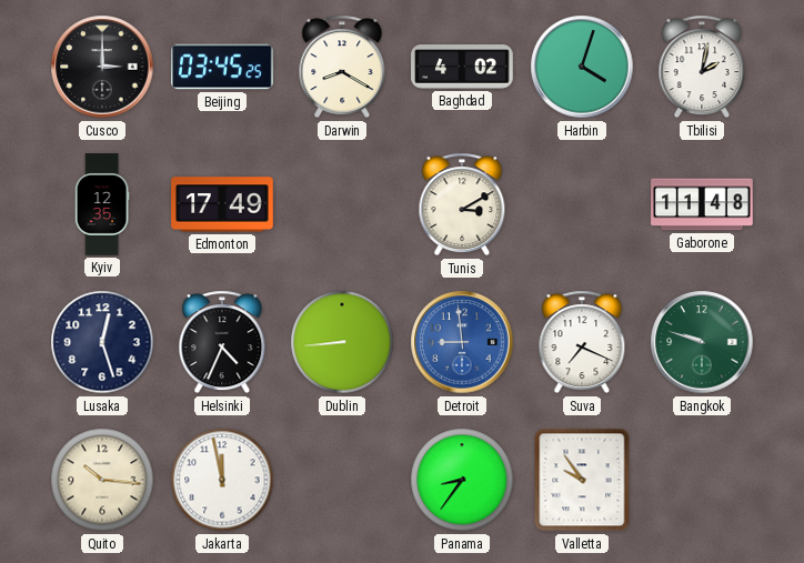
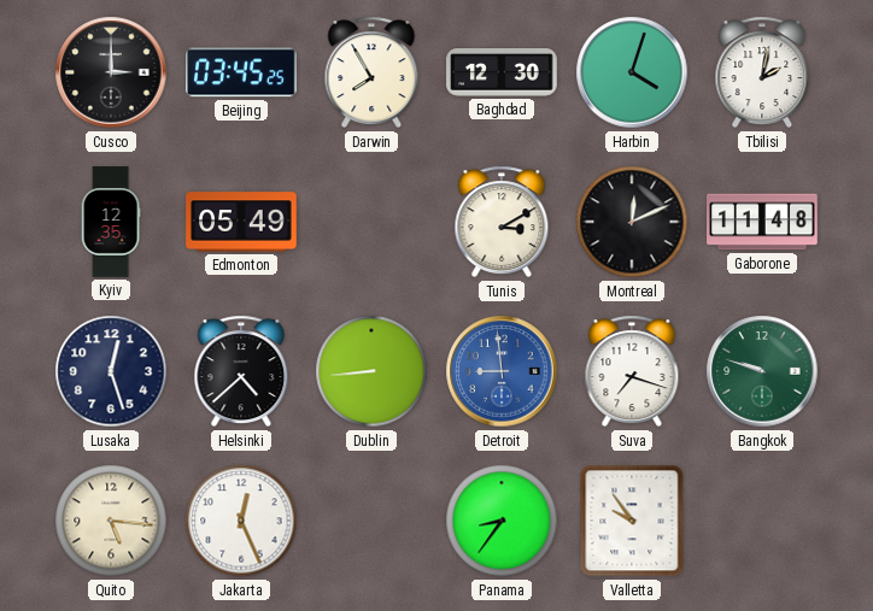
Darwin: 8:20 -> 7:55 (371, 72)
Baghdad: 4:02 -> 12:30 (502, 72)
Edmonton: 17:49 -> 05:49 (241, 222)
Montreal: none -> 12:11 (632, 222)
Helsinki: 4:34 -> 4:38 (241, 371)
Suva: 7:19 -> 7:18 (632, 371)
Quito: 10:16 -> 5:16 (111, 521)
Jakarta: 11:58 -> 12:26 (241, 521)
